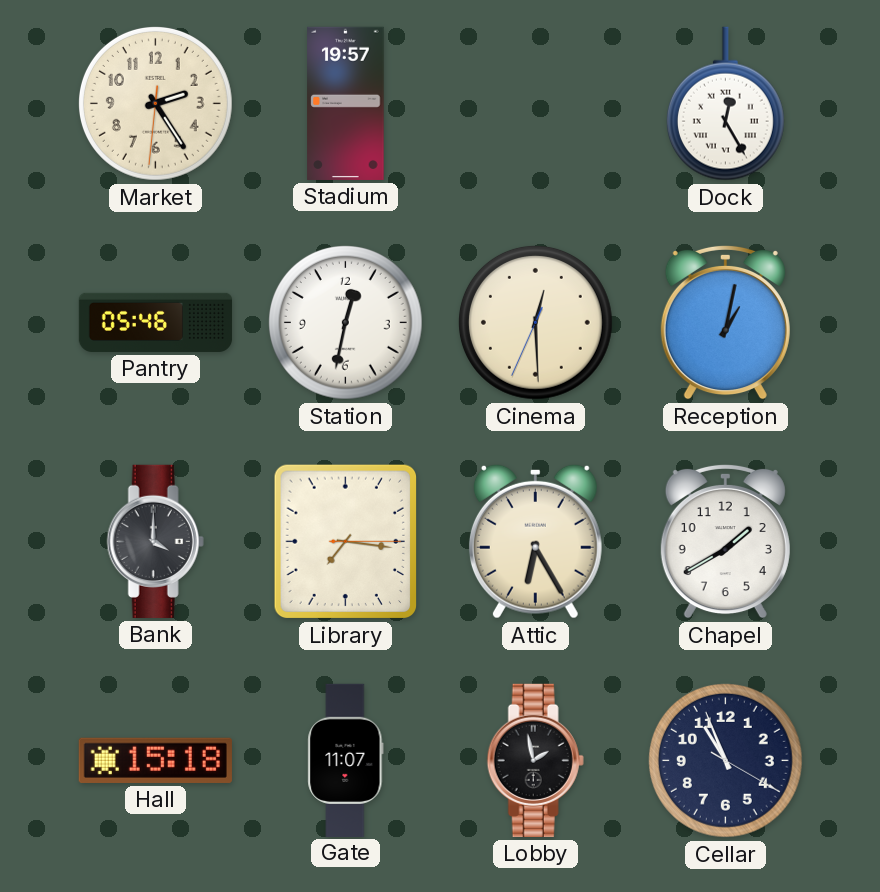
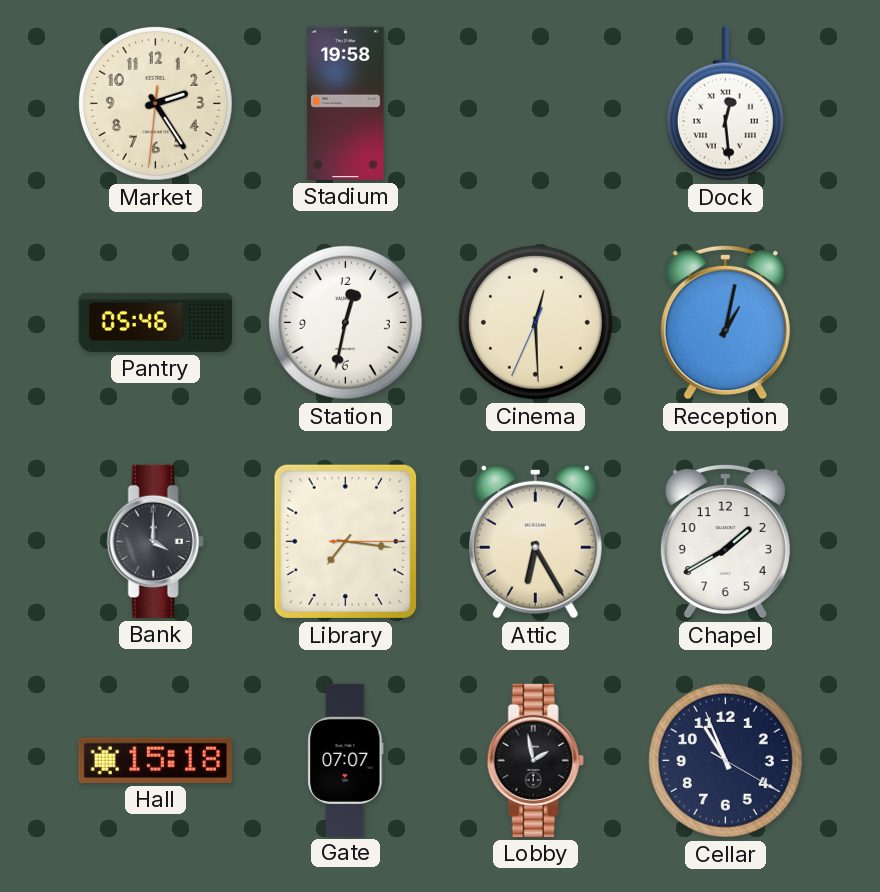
Stadium: 19:57 -> 19:58 (346, 103)
Dock: 12:25 -> 12:29 (725, 104)
Gate: 11:07 -> 07:07 (346, 760)
